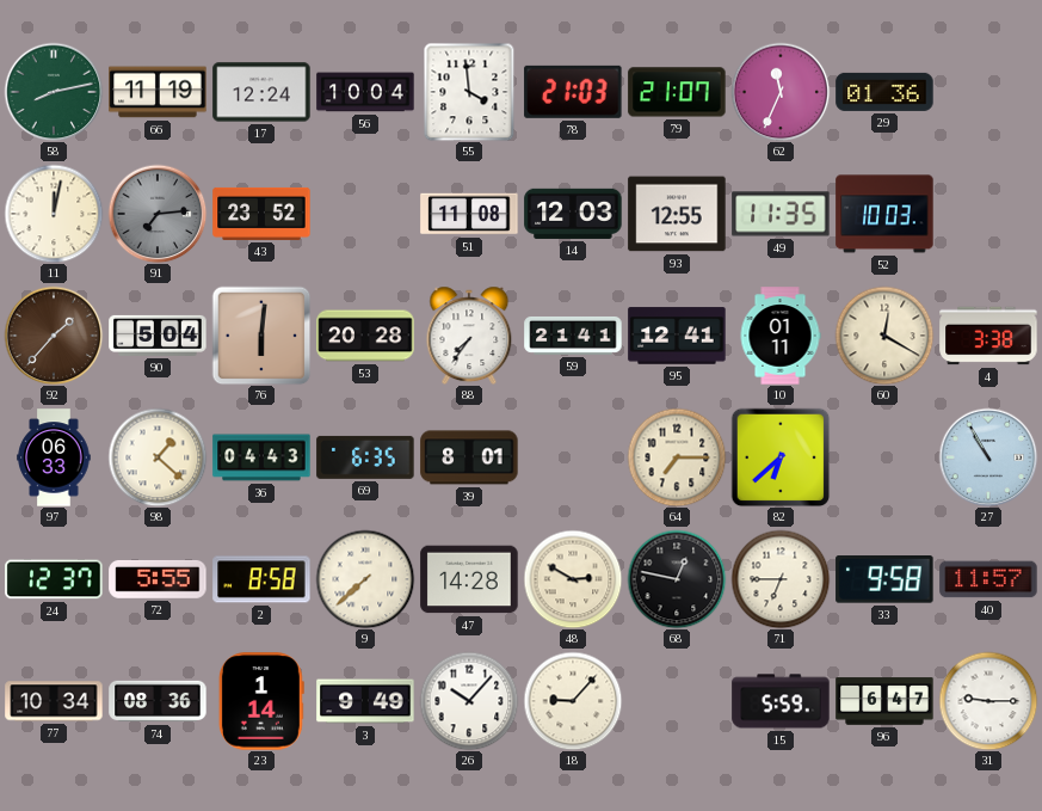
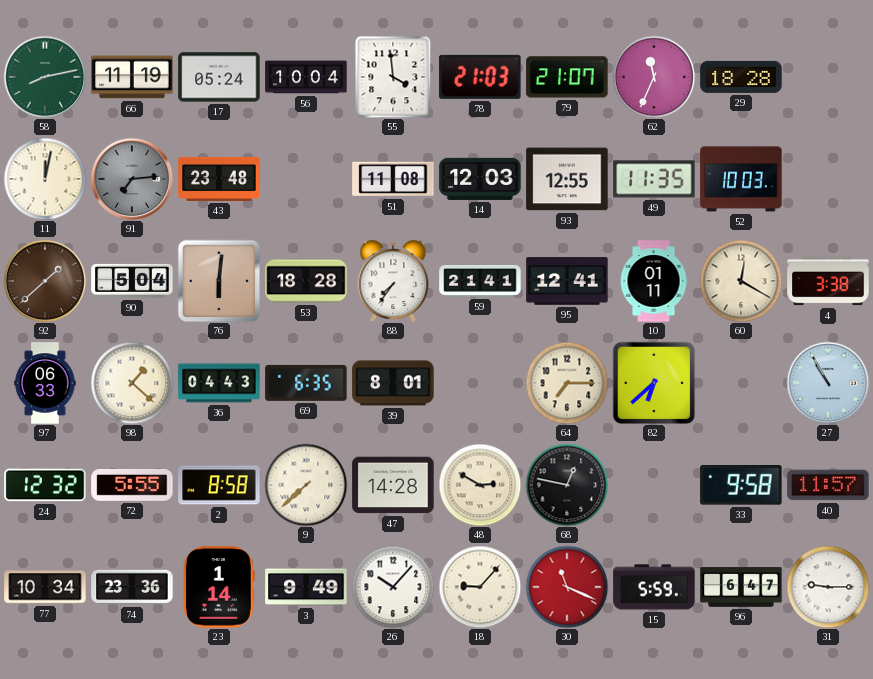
17: 12:24 -> 05:24 (219, 77)
29: 01:36 -> 18:28 (741, 77)
43: 23:52 -> 23:48 (219, 179)
92: 1:37 -> 1:38 (45, 281)
53: 20:28 -> 18:28 (306, 281)
24: 12:37 -> 12:32 (45, 485)
71: 6:45 -> none (781, 579)
74: 08:36 -> 23:36 (132, 587)
30: none -> 11:19 (567, 587)
